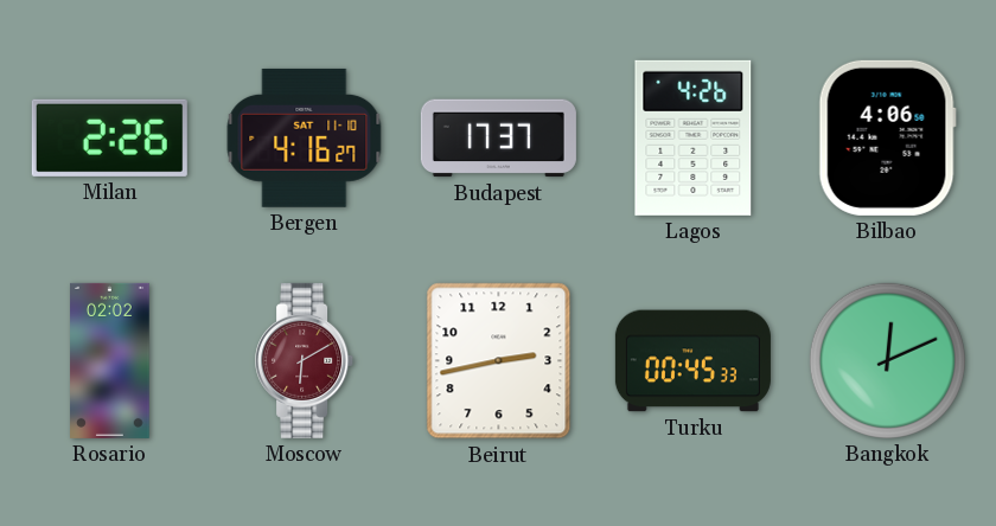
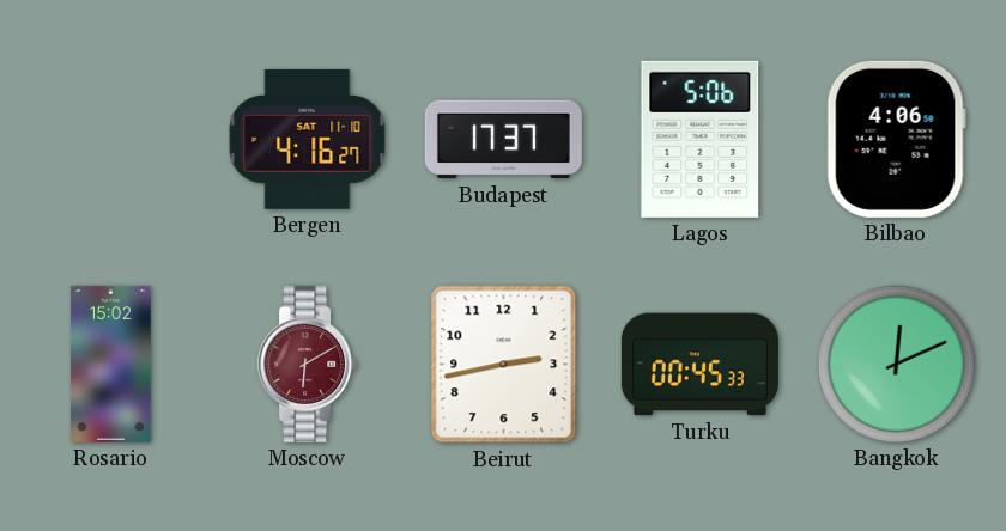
Milan: 2:26 -> none (109, 137)
Lagos: 4:26 -> 5:06 (701, 139)
Rosario: 02:02 -> 15:02 (111, 364)
